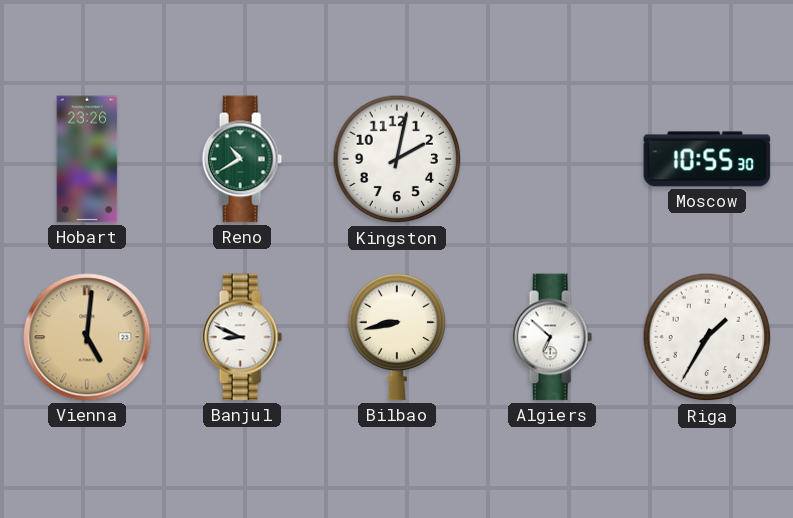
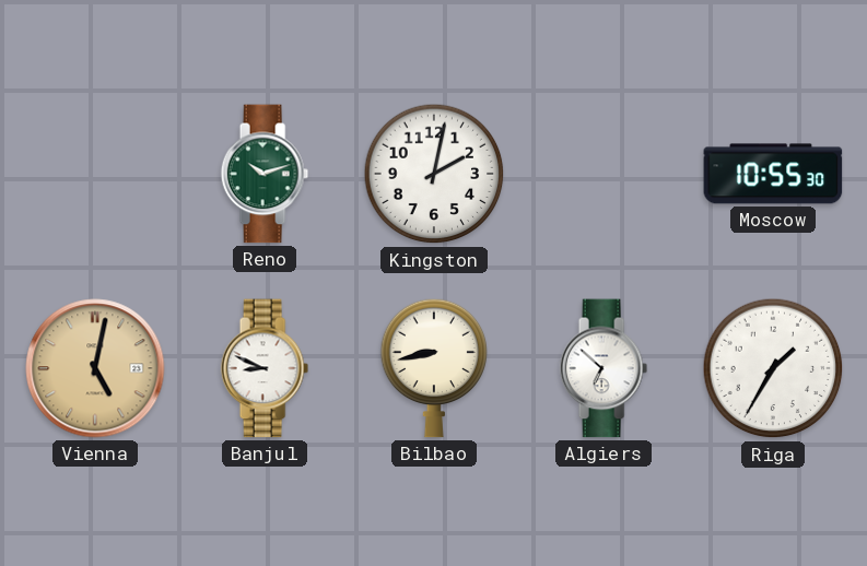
Hobart: 23:26 -> none (87, 159)
Reno: 10:40 -> 10:12 (265, 174)
Vienna: 5:01 -> 5:02 (95, 368)
